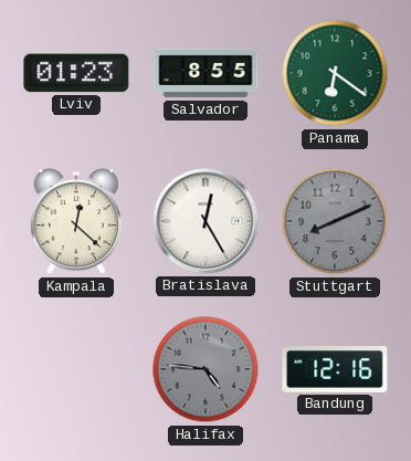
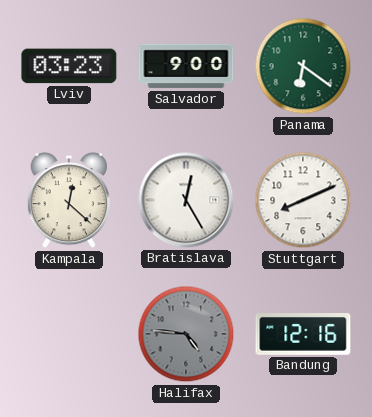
Lviv: 01:23 -> 03:23 (69, 66)
Salvador: 8:55 -> 9:00 (186, 66)
Stuttgart dial: grey -> white (303, 200)
